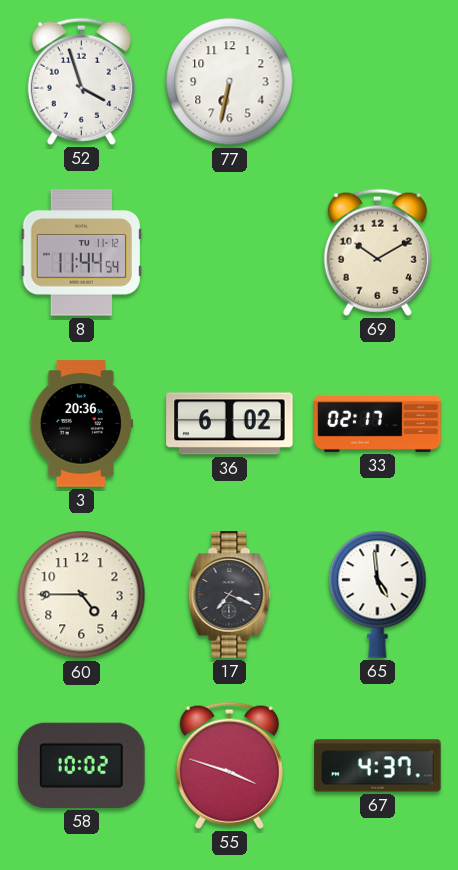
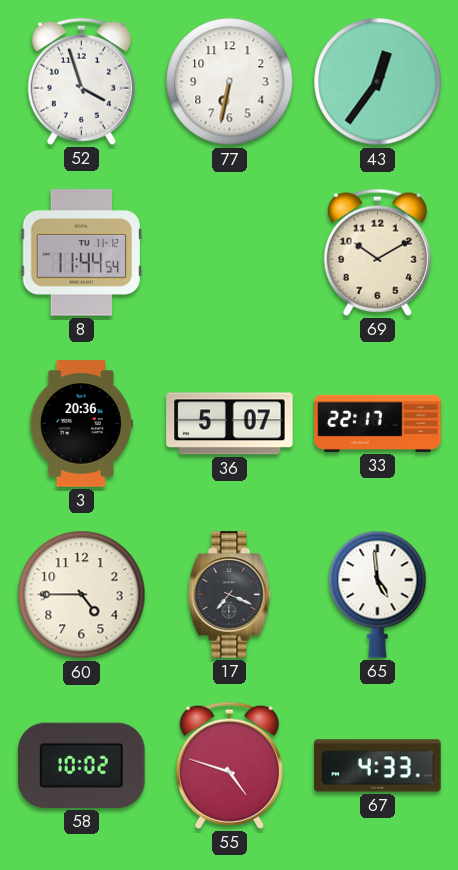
43: none -> 12:36 (378, 82)
36: 6:02 -> 5:07 (230, 424)
33: 02:17 -> 22:17 (378, 423)
55: 3:48 -> 4:48 (229, 765)
67: 4:37 -> 4:33 (378, 766)
